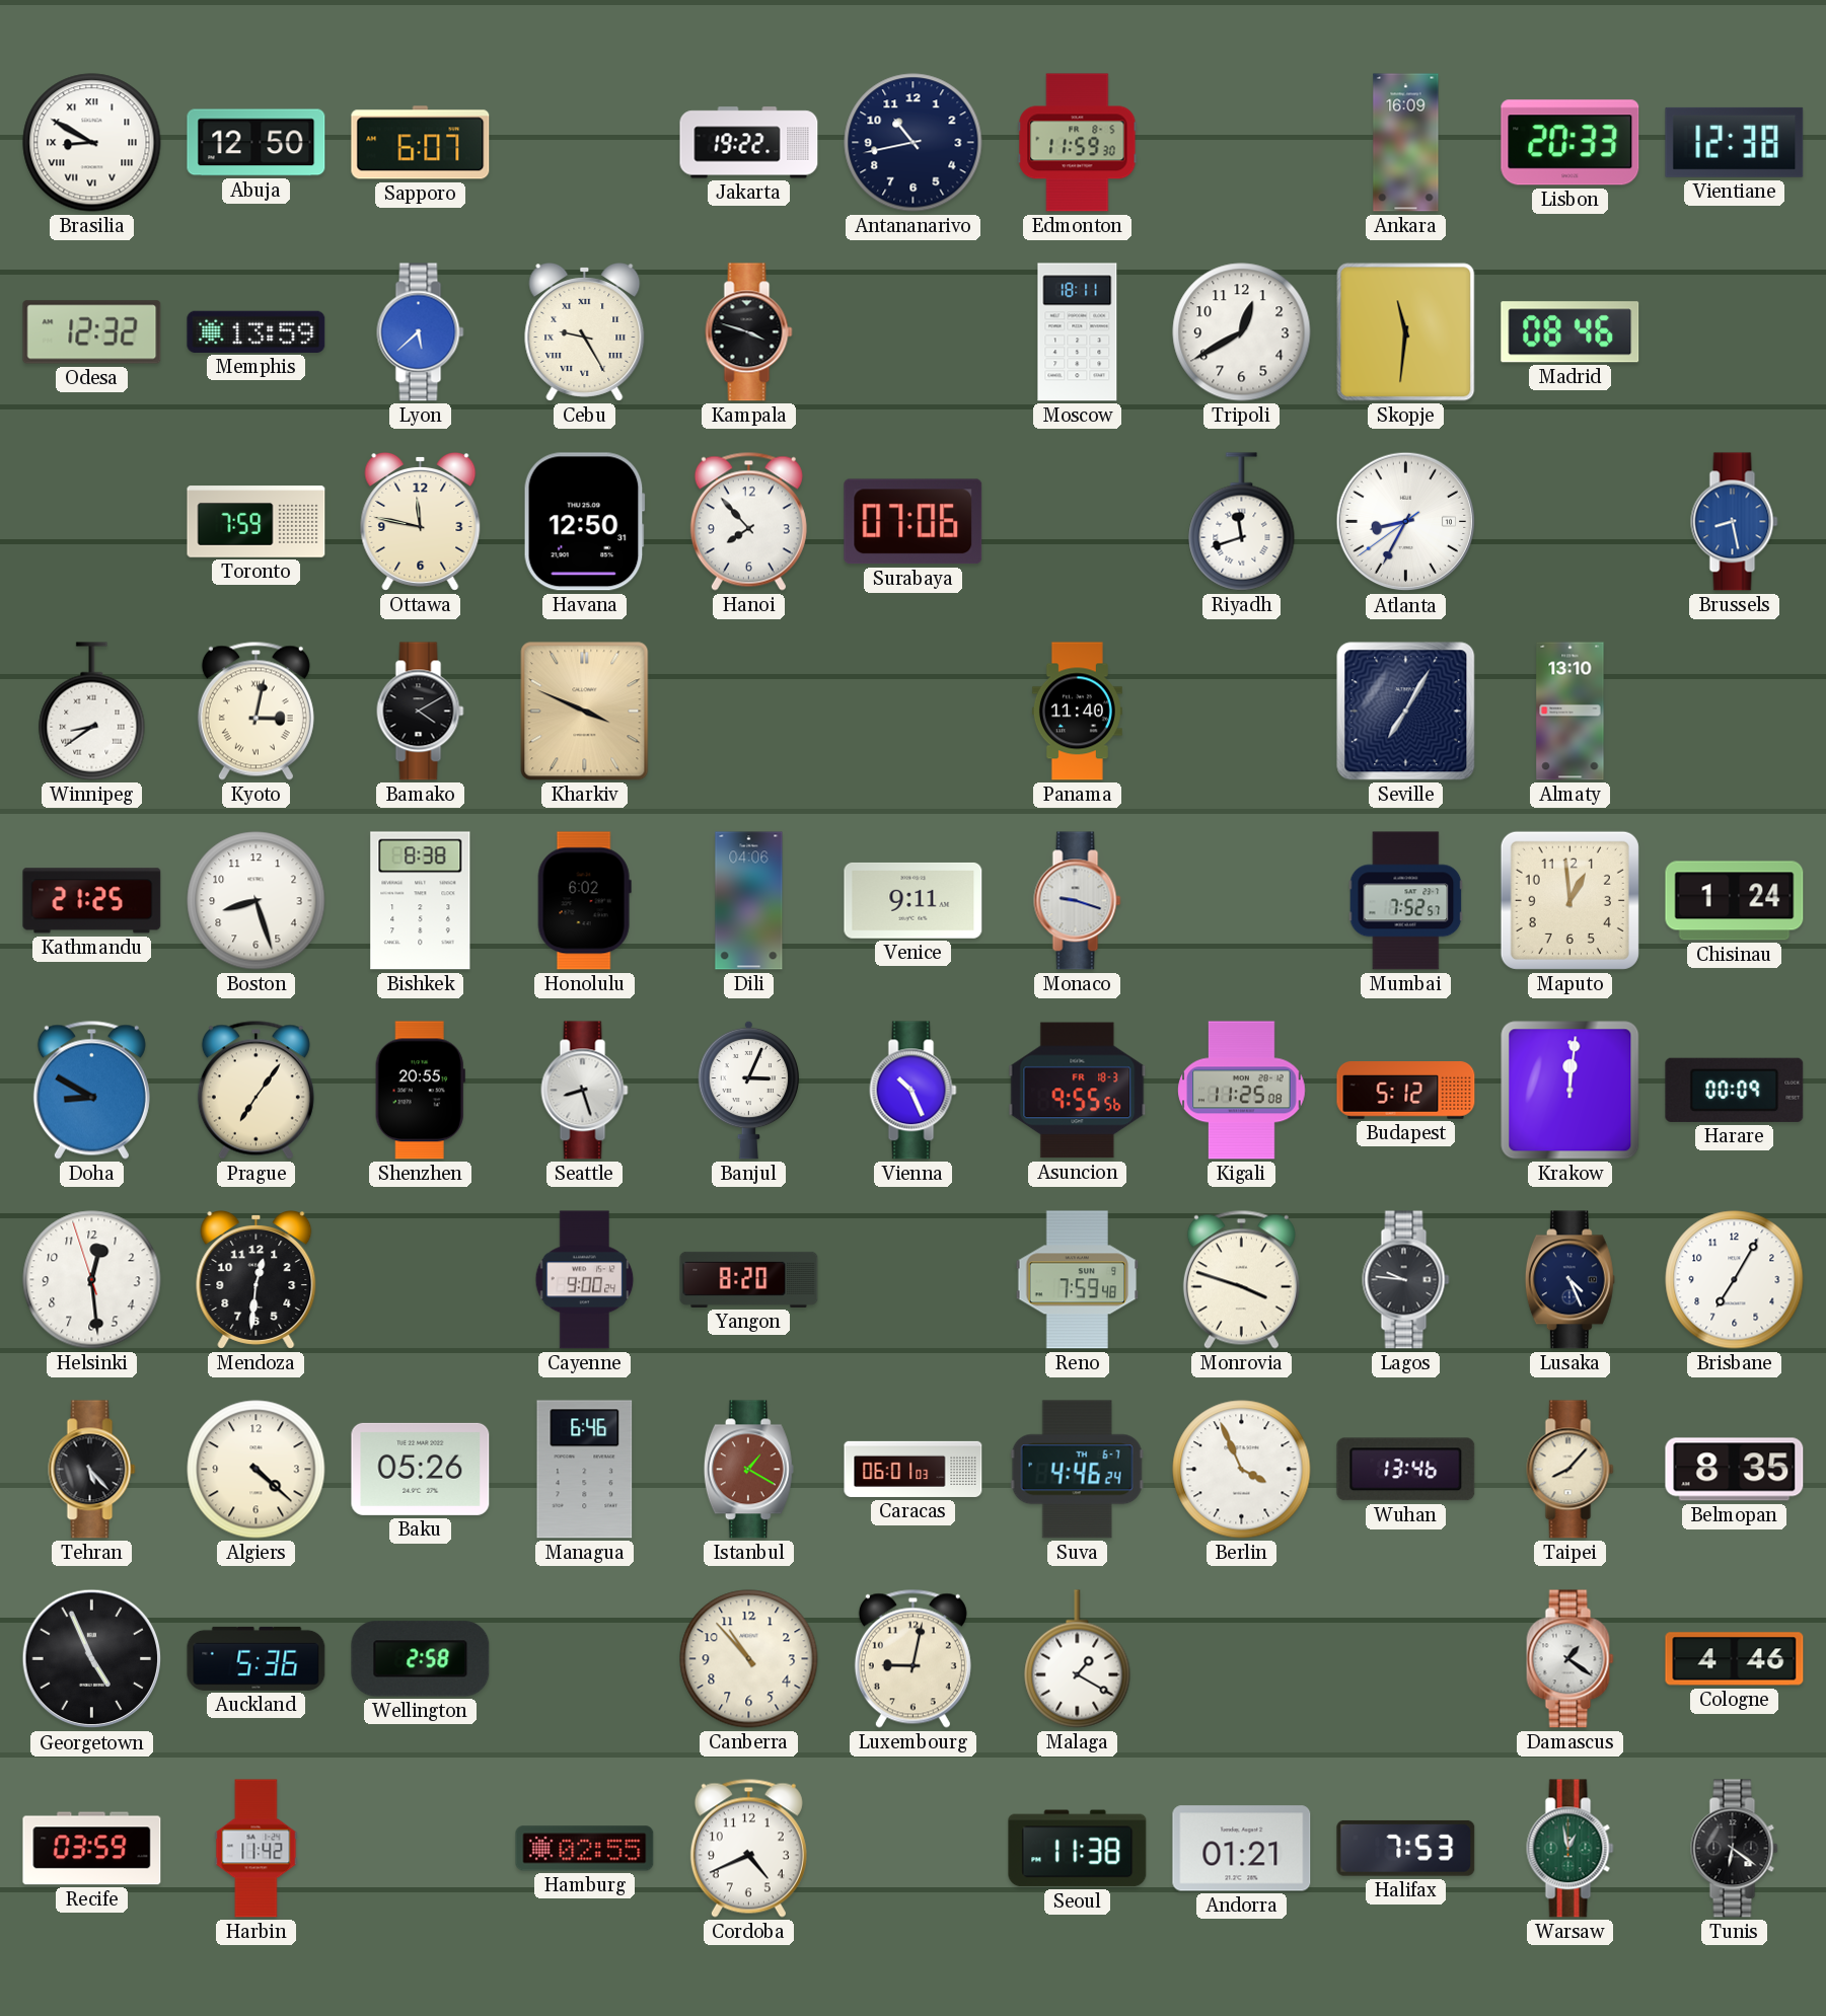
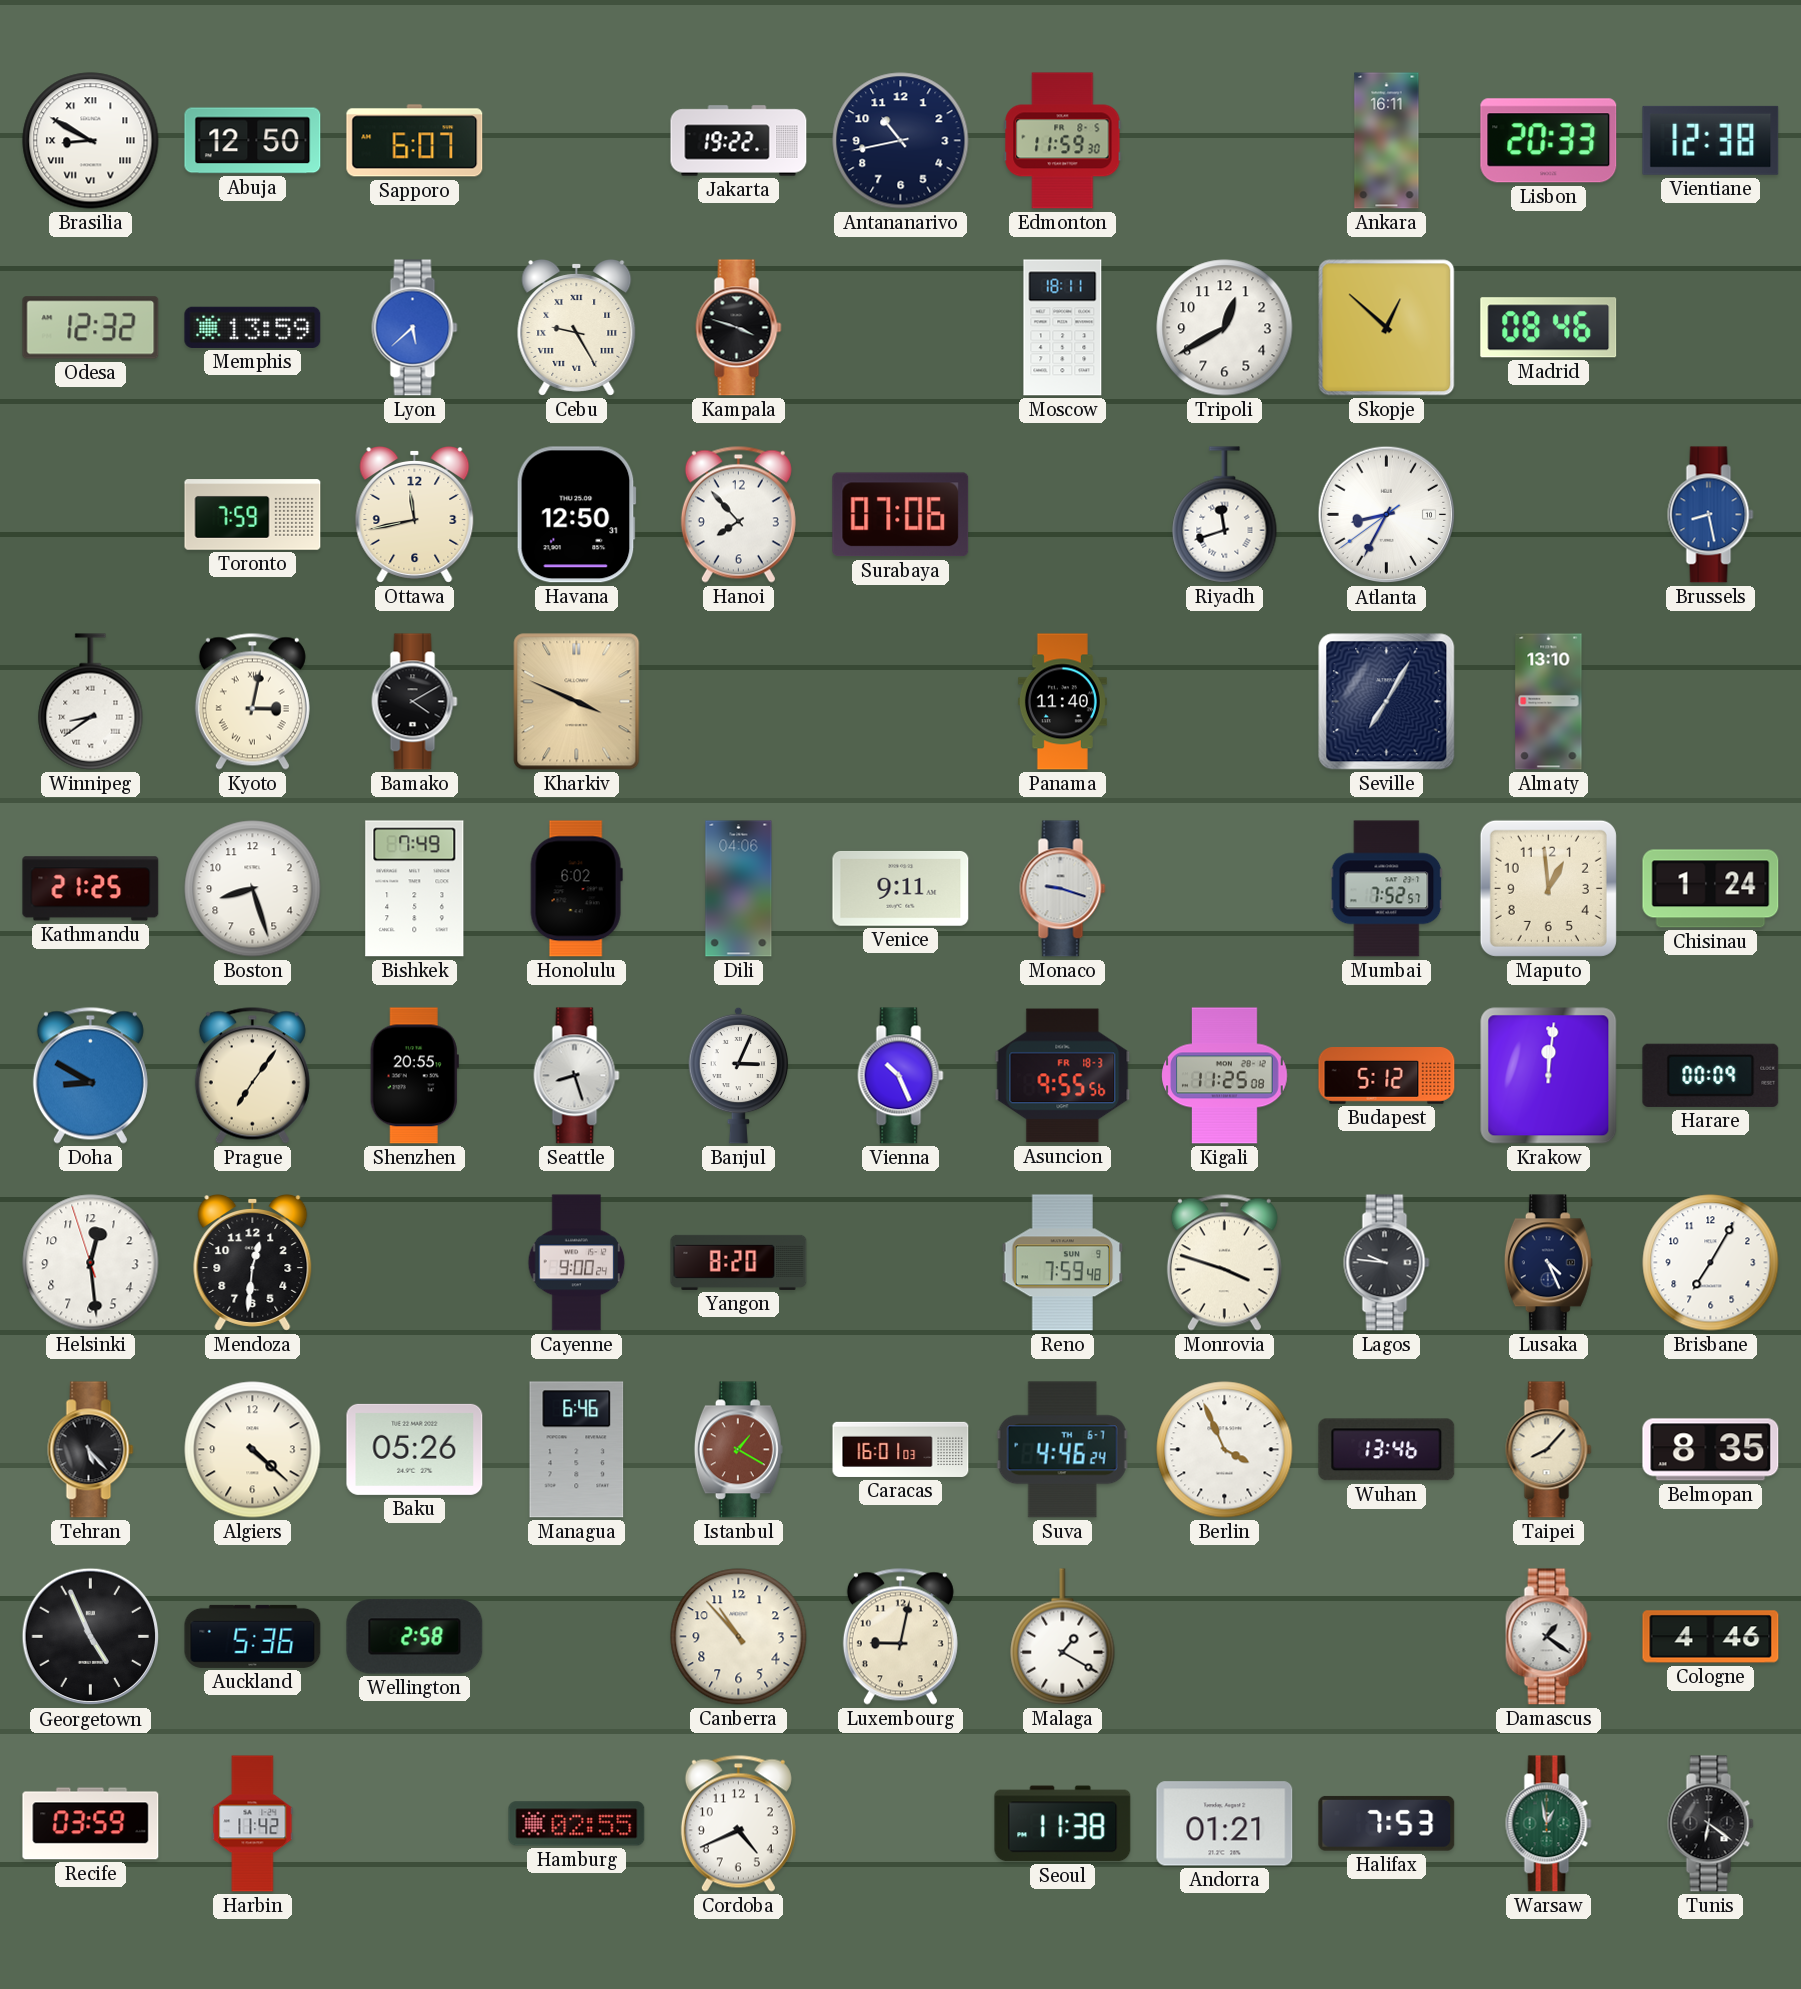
Ankara: 16:09 -> 16:11 (1387, 141)
Skopje: 11:31 -> 12:52 (1387, 328)
Ottawa: 11:47 -> 11:43 (415, 515)
Bishkek: 8:38 -> 7:49 (415, 889)
Caracas: 06:01 -> 16:01 (901, 1449)
